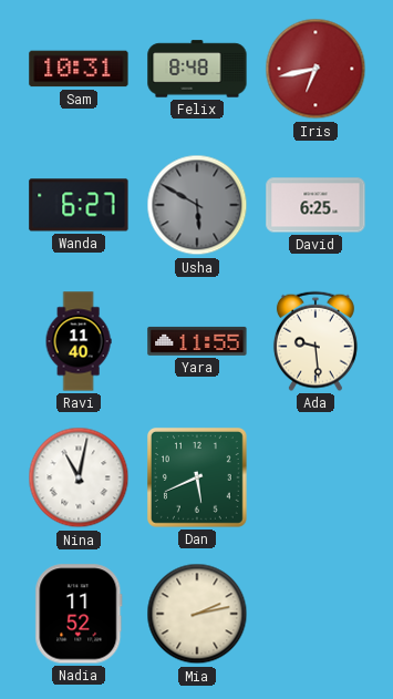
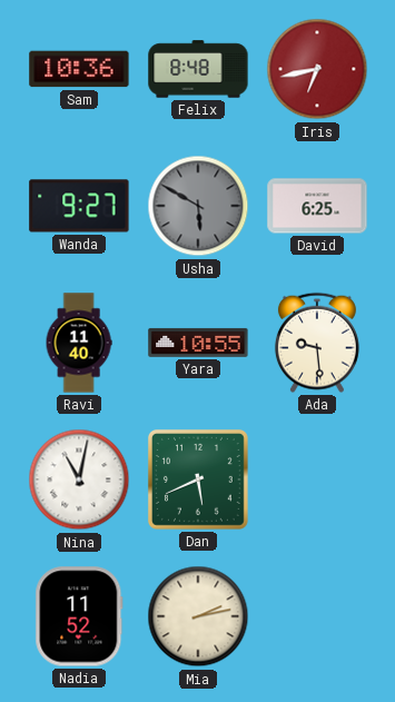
Sam: 10:31 -> 10:36 (79, 69)
Wanda: 6:27 -> 9:27 (79, 206)
Yara: 11:55 -> 10:55 (198, 343)
